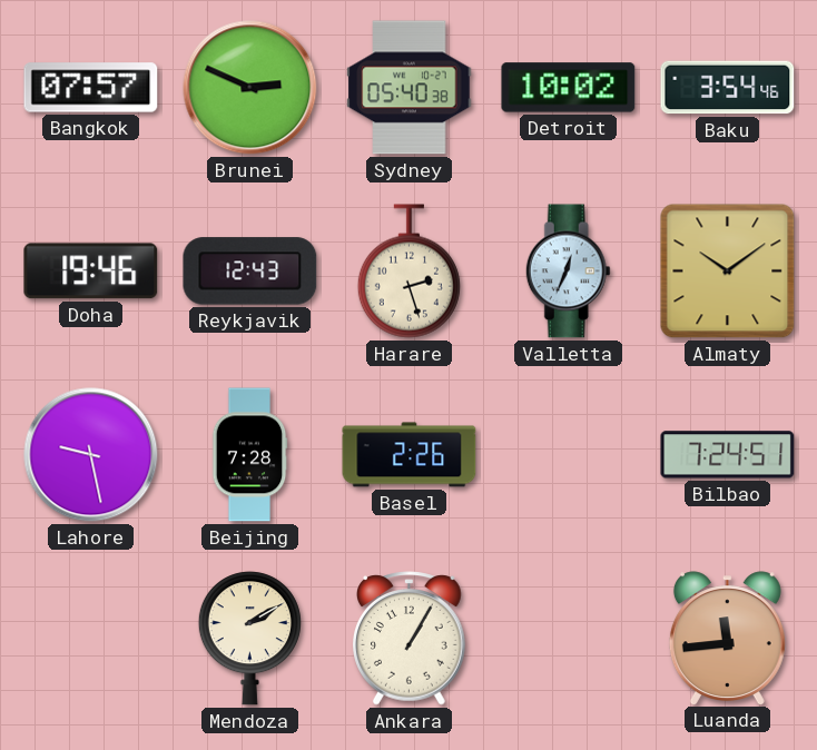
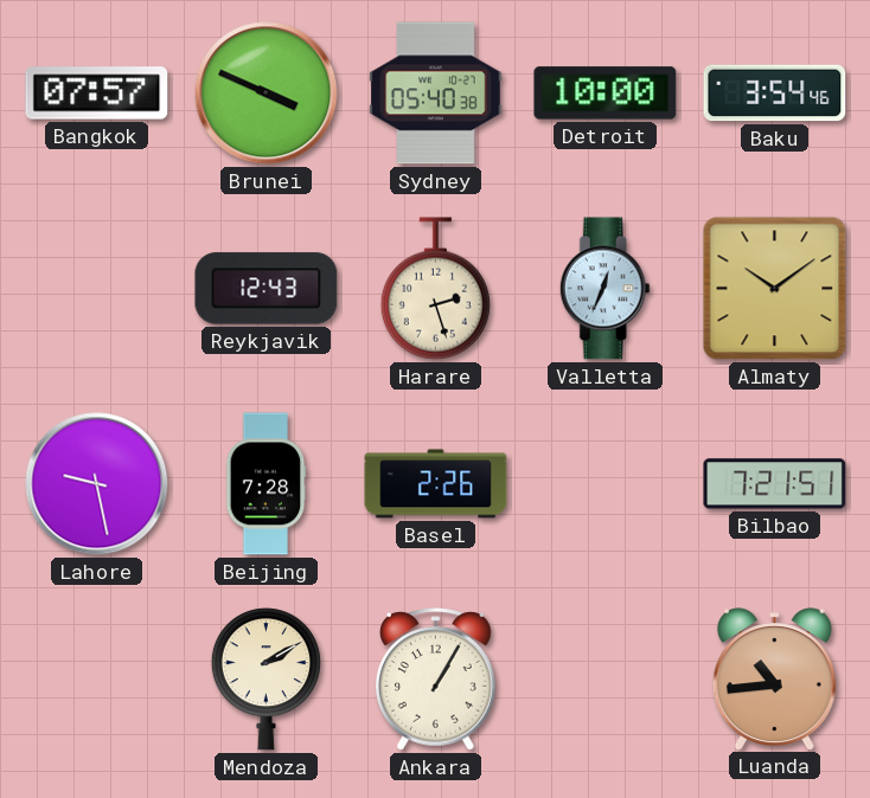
Brunei: 2:49 -> 3:49 (267, 94)
Detroit: 10:02 -> 10:00 (606, 94)
Doha: 19:46 -> none (91, 272)
Bilbao: 7:24 -> 7:21 (775, 484)
Luanda: 11:44 -> 10:44 (774, 678)
